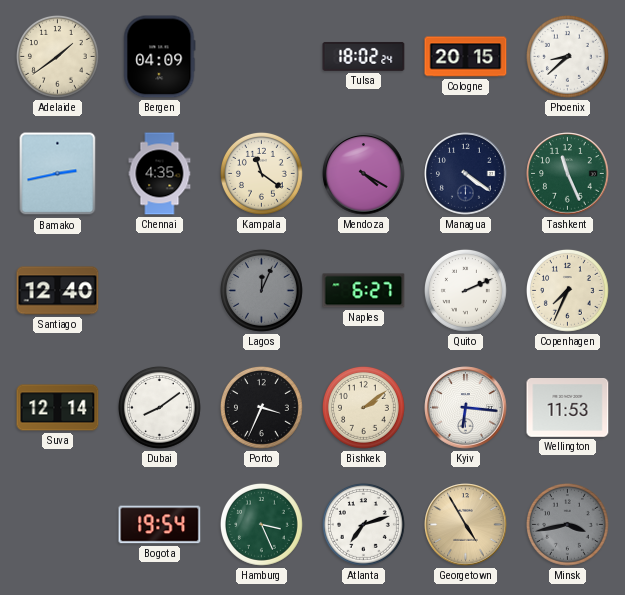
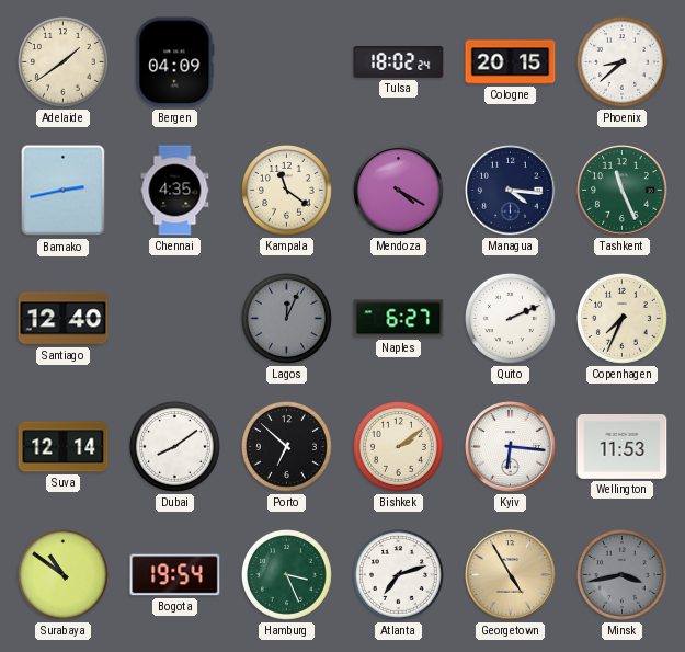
Managua: 4:21 -> 4:16 (511, 191)
Porto: 3:34 -> 6:52 (286, 446)
Surabaya: none -> 10:51 (62, 574)
